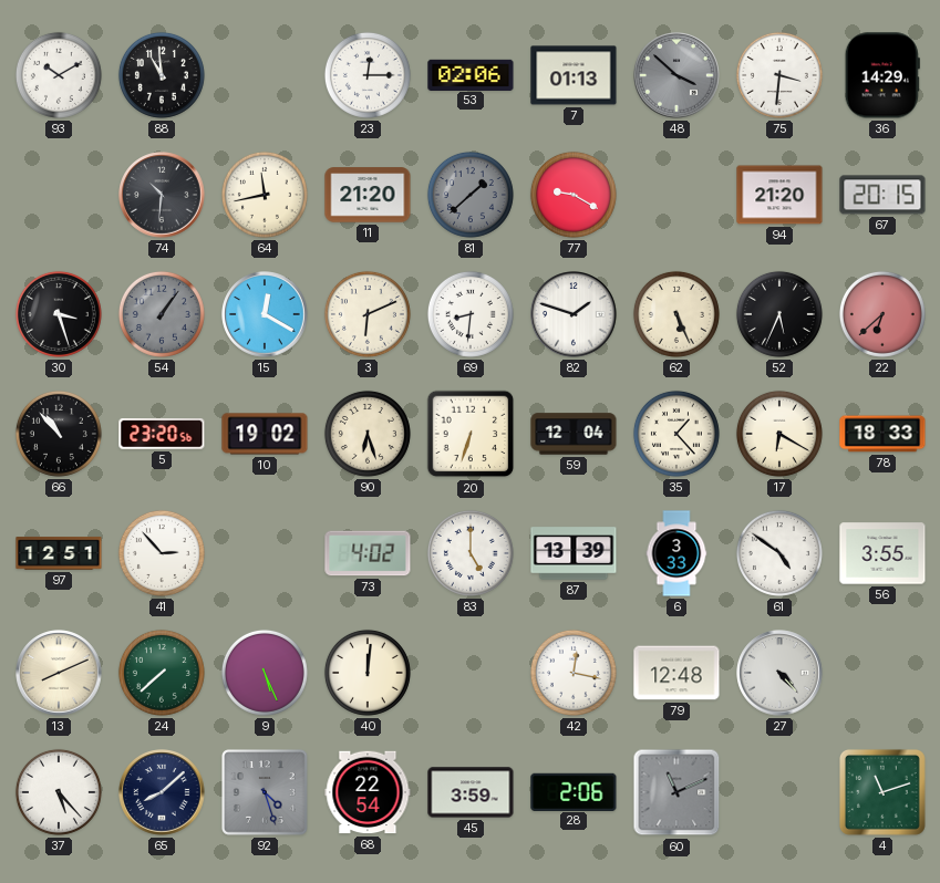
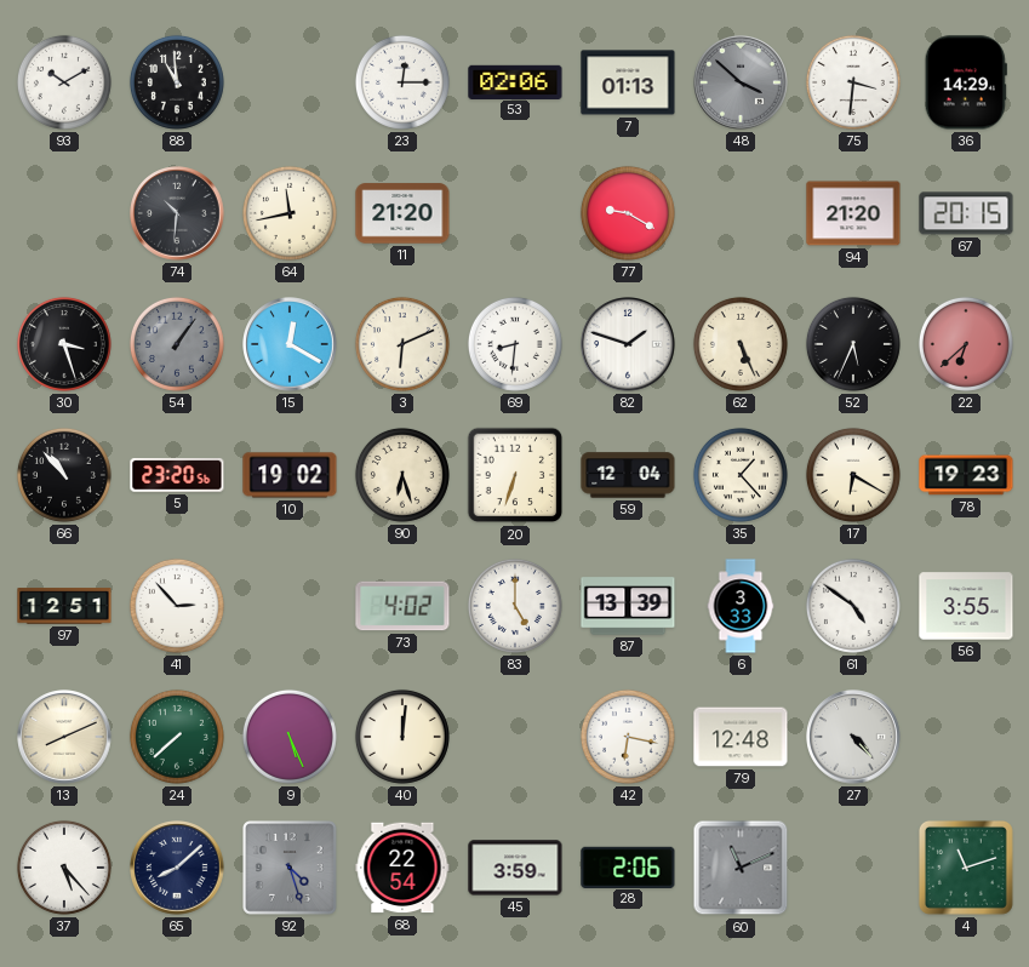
81: 1:38 -> none (471, 195)
78: 18:33 -> 19:23 (966, 475)
42: 12:17 -> 6:17 (628, 737)
